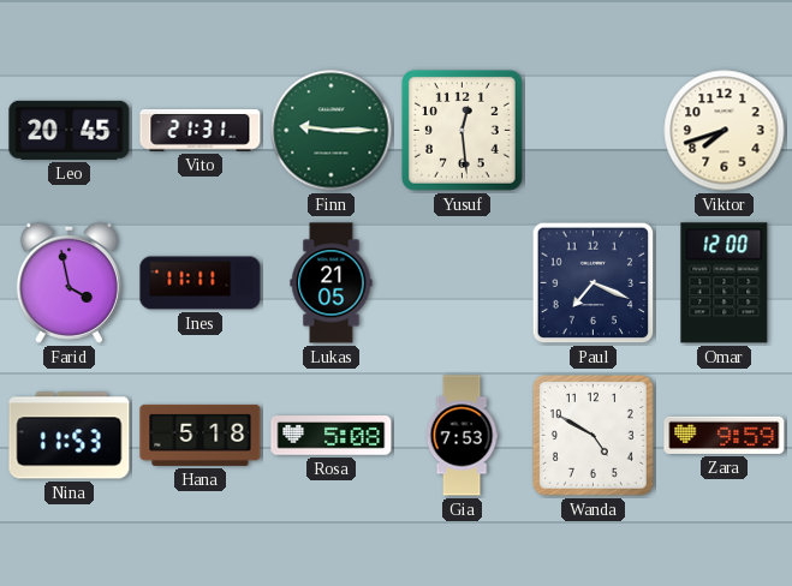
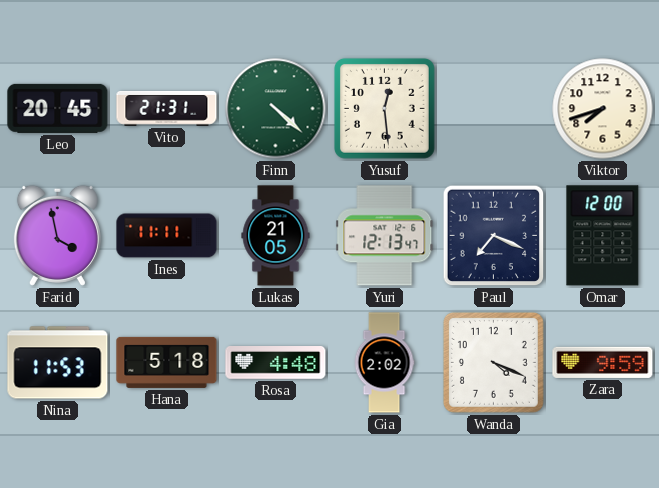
Finn: 9:15 -> 4:22 (276, 109)
Yuri: none -> 12:13 (385, 236)
Rosa: 5:08 -> 4:48 (276, 363)
Gia: 7:53 -> 2:02 (384, 363)
Wanda: 4:50 -> 4:19 (493, 362)
